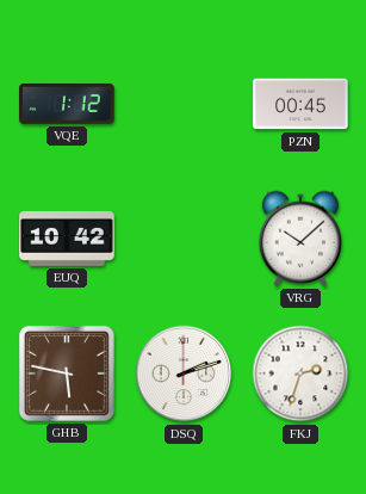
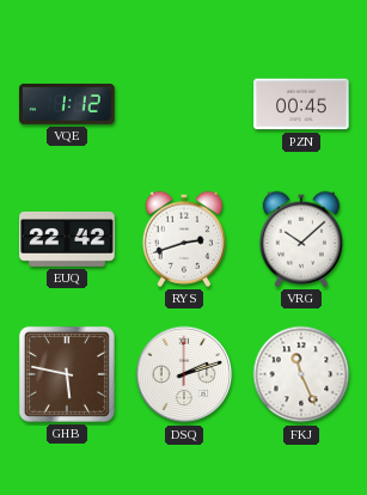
EUQ: 10:42 -> 22:42 (67, 239)
RYS: none -> 2:42 (183, 239)
FKJ: 2:33 -> 11:26 (301, 374)
